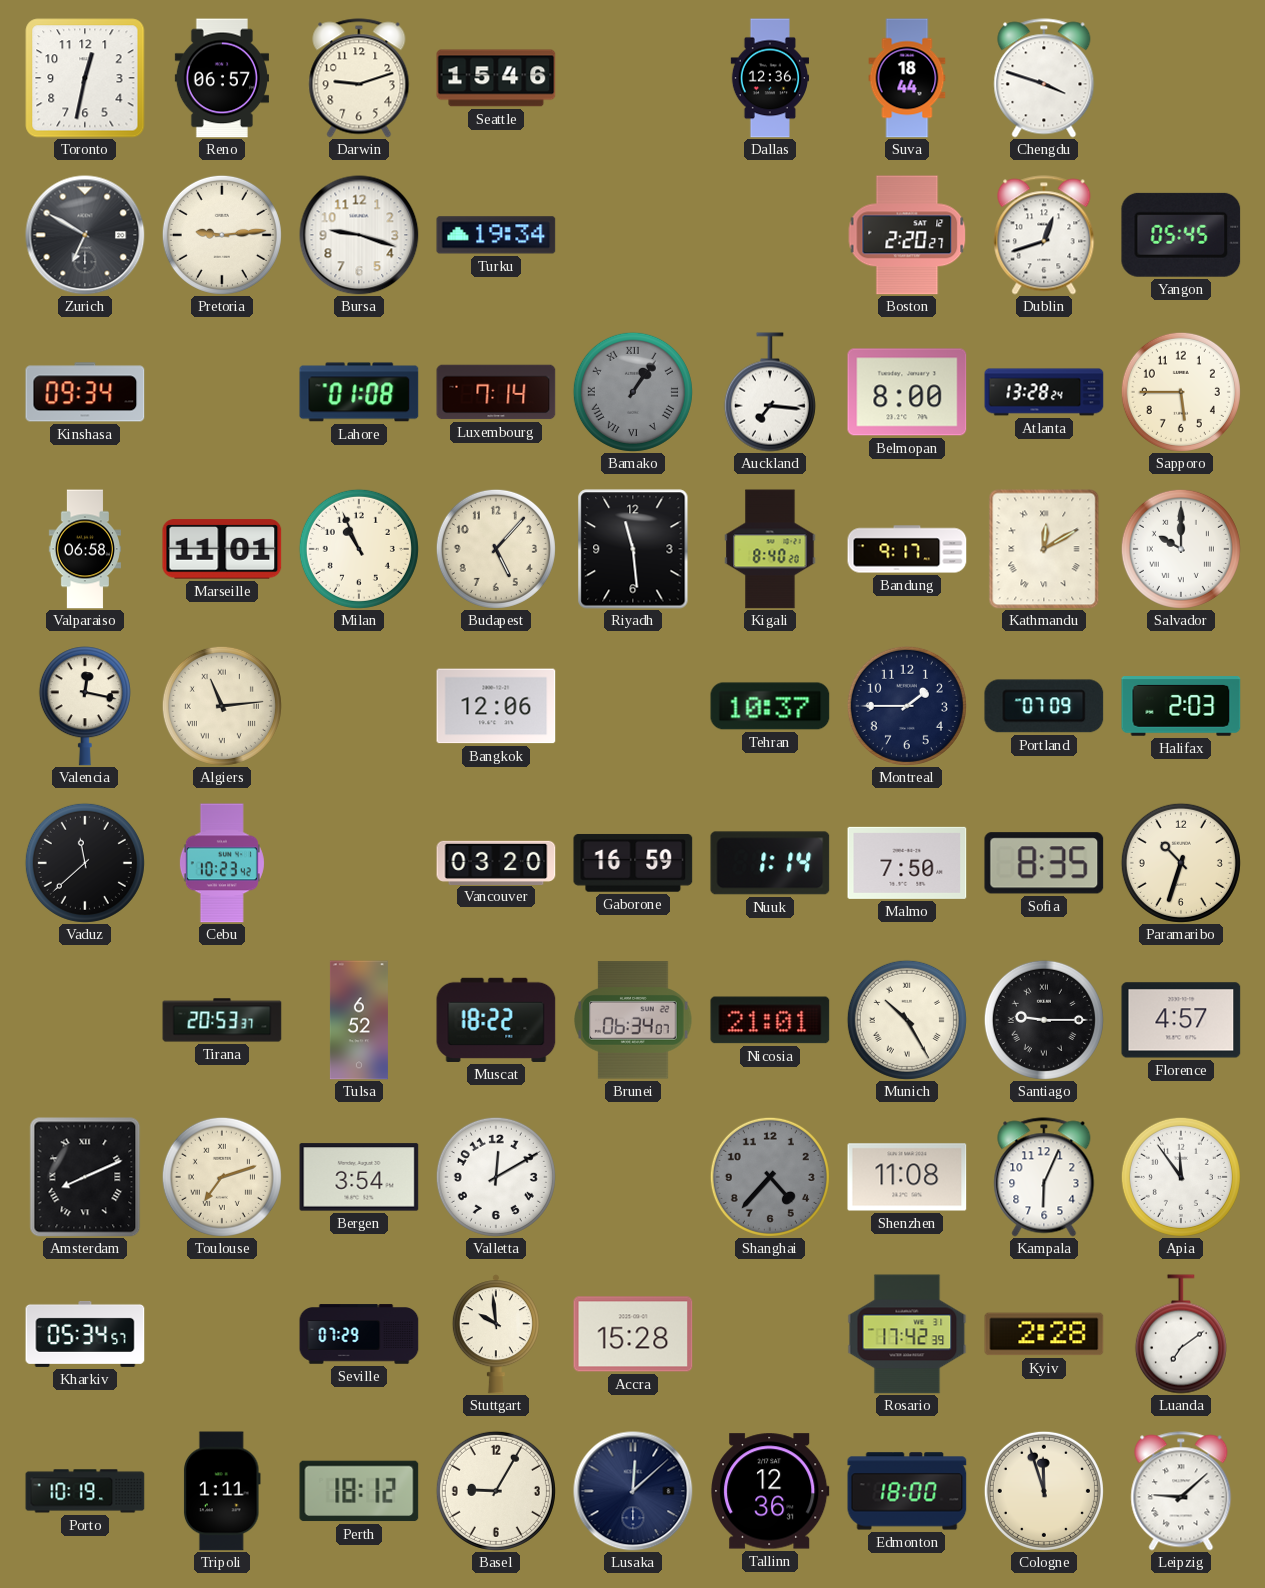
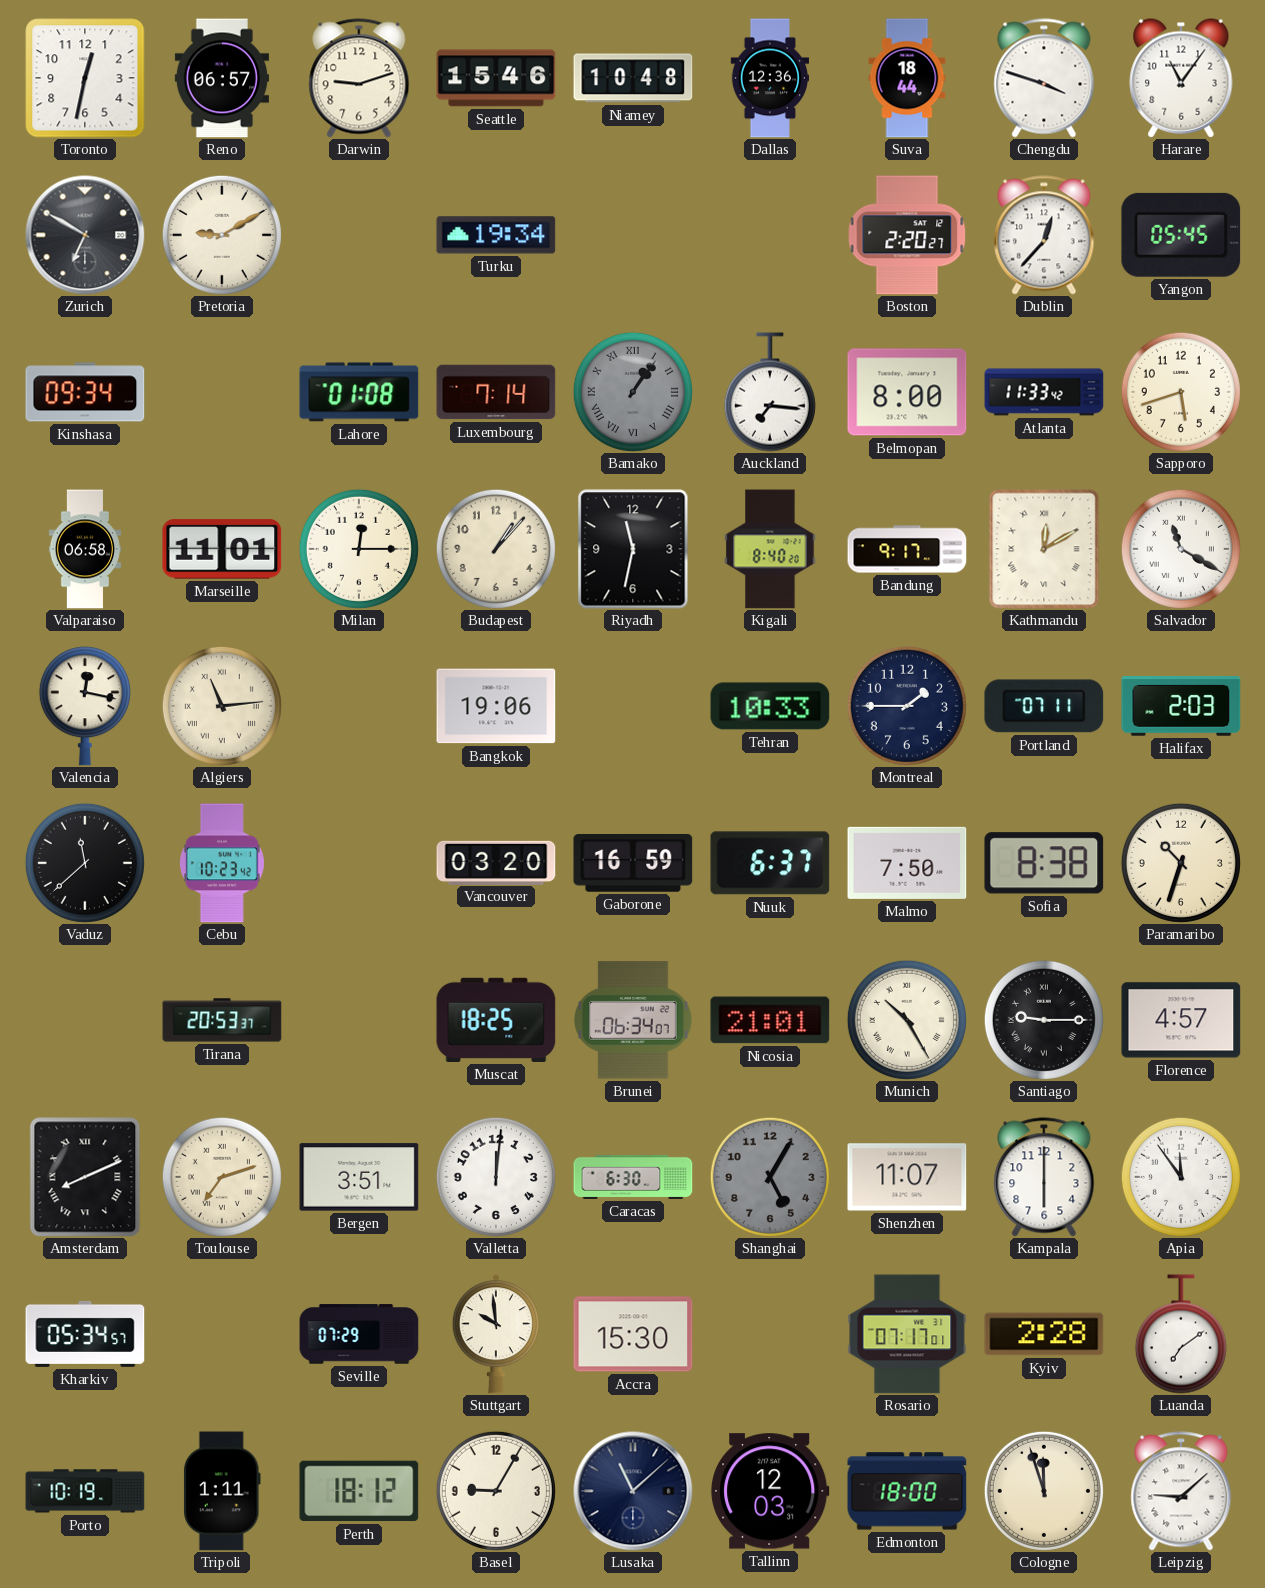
Niamey: none -> 10:48 (633, 78)
Harare: none -> 11:06 (1181, 78)
Pretoria: 9:14 -> 9:10 (222, 235)
Bursa: 9:18 -> none (359, 235)
Dublin: 12:42 -> 12:37 (1044, 235)
Atlanta: 13:28 -> 11:33 (1044, 392)
Sapporo: 5:45 -> 5:42 (1181, 392)
Milan: 10:56 -> 12:15 (359, 549)
Budapest: 5:07 -> 1:07 (496, 549)
Riyadh: 11:29 -> 11:32 (633, 549)
Salvador: 10:00 -> 11:20 (1181, 549)
Bangkok: 12:06 -> 19:06 (496, 706)
Tehran: 10:37 -> 10:33 (770, 706)
Portland: 07:09 -> 07:11 (1044, 706)
Nuuk: 1:14 -> 6:37 (770, 863)
Sofia: 8:35 -> 8:38 (1044, 863)
Tulsa: 6:52 -> none (359, 1020)
Muscat: 18:22 -> 18:25 (496, 1020)
Bergen: 3:54 -> 3:51 (359, 1177)
Valletta: 12:10 -> 12:01 (496, 1177)
Caracas: none -> 6:30 (633, 1177)
Shanghai: 4:37 -> 5:05 (770, 1177)
Shenzhen: 11:08 -> 11:07 (907, 1177)
Kampala: 6:04 -> 6:00 (1044, 1177)
Accra: 15:28 -> 15:30 (633, 1334)
Rosario: 17:42 -> 07:17 (907, 1334)
Lusaka: 12:08 -> 11:08 (633, 1491)
Tallinn: 12:36 -> 12:03 (770, 1491)
